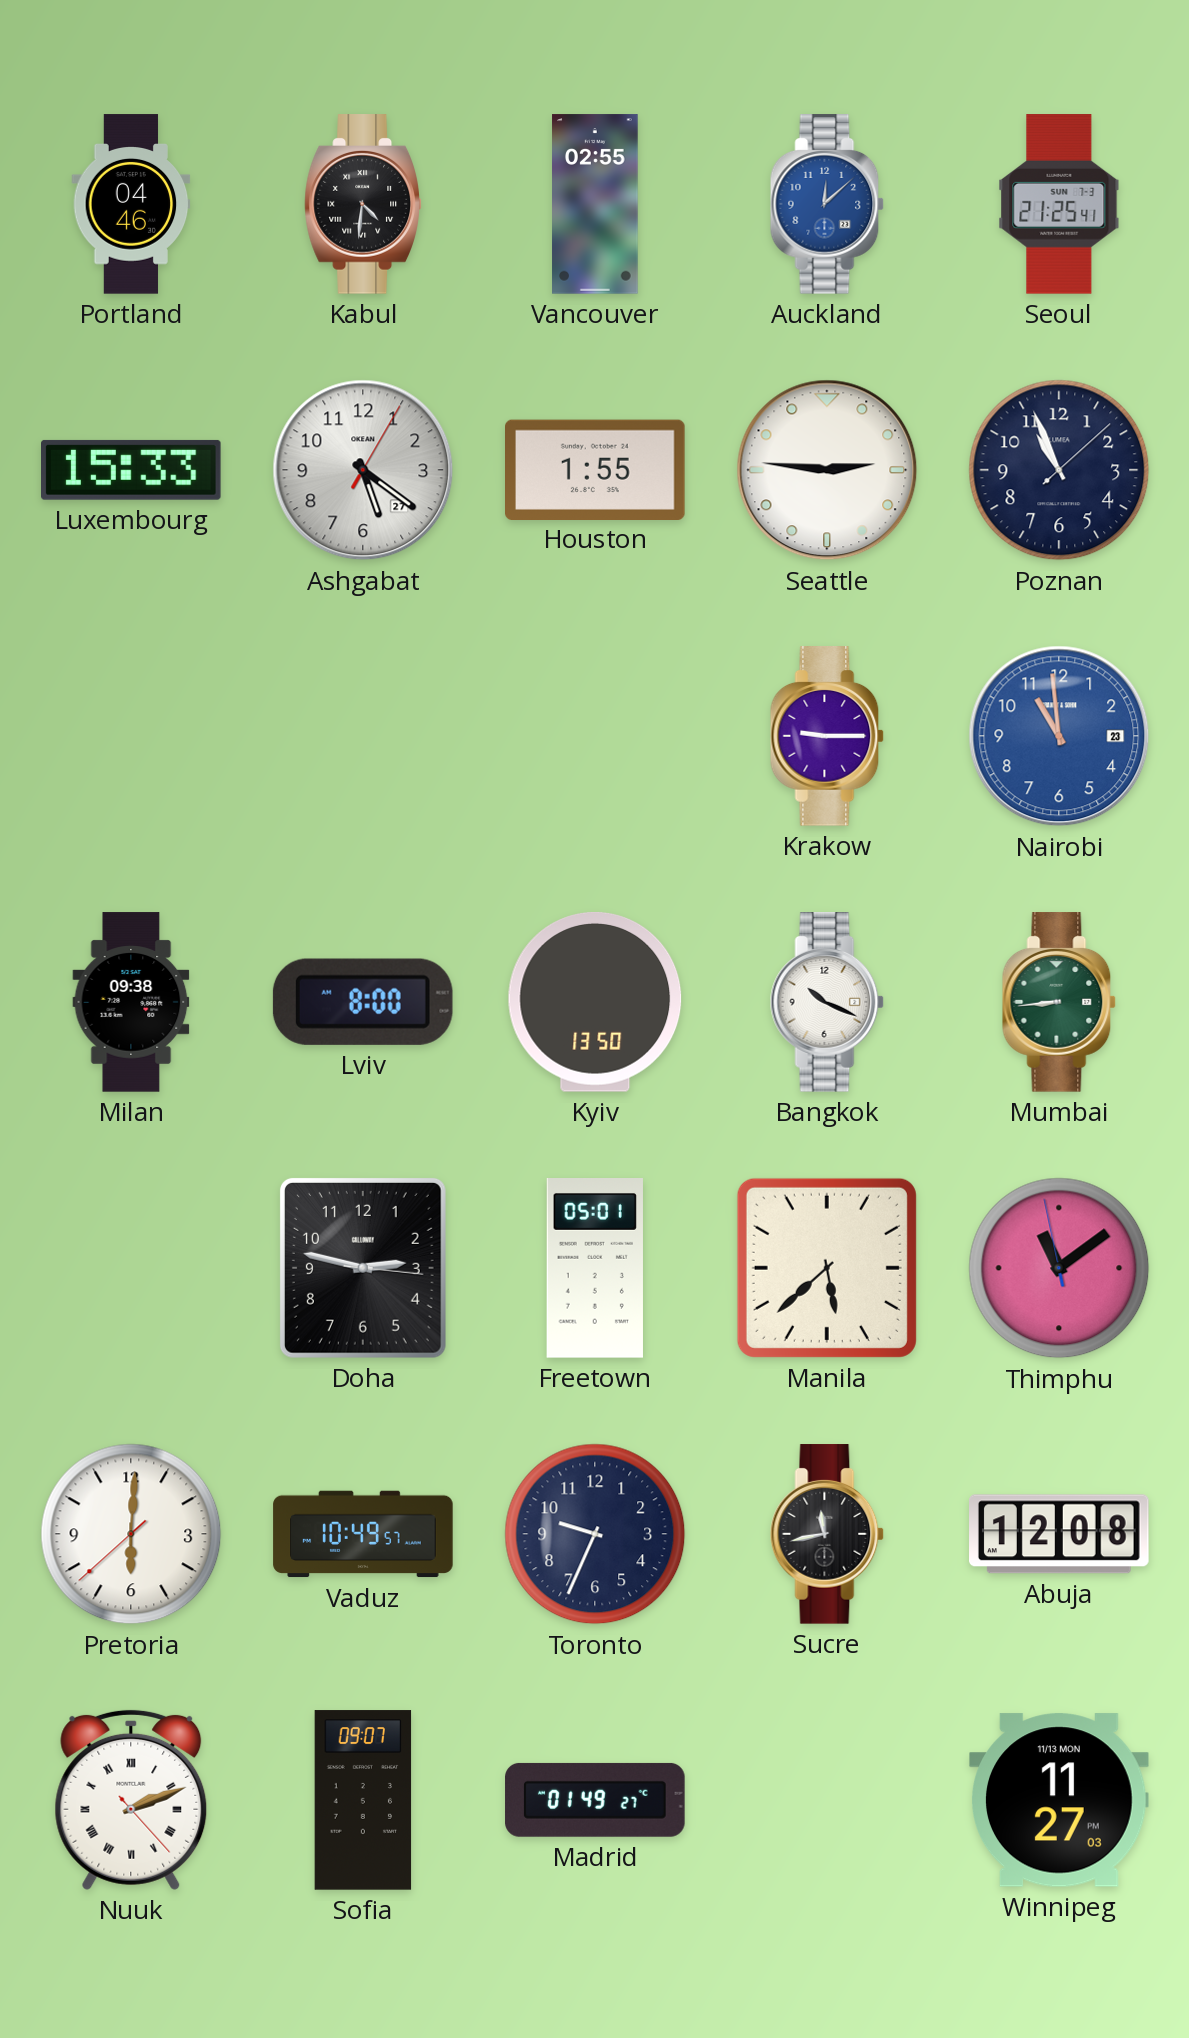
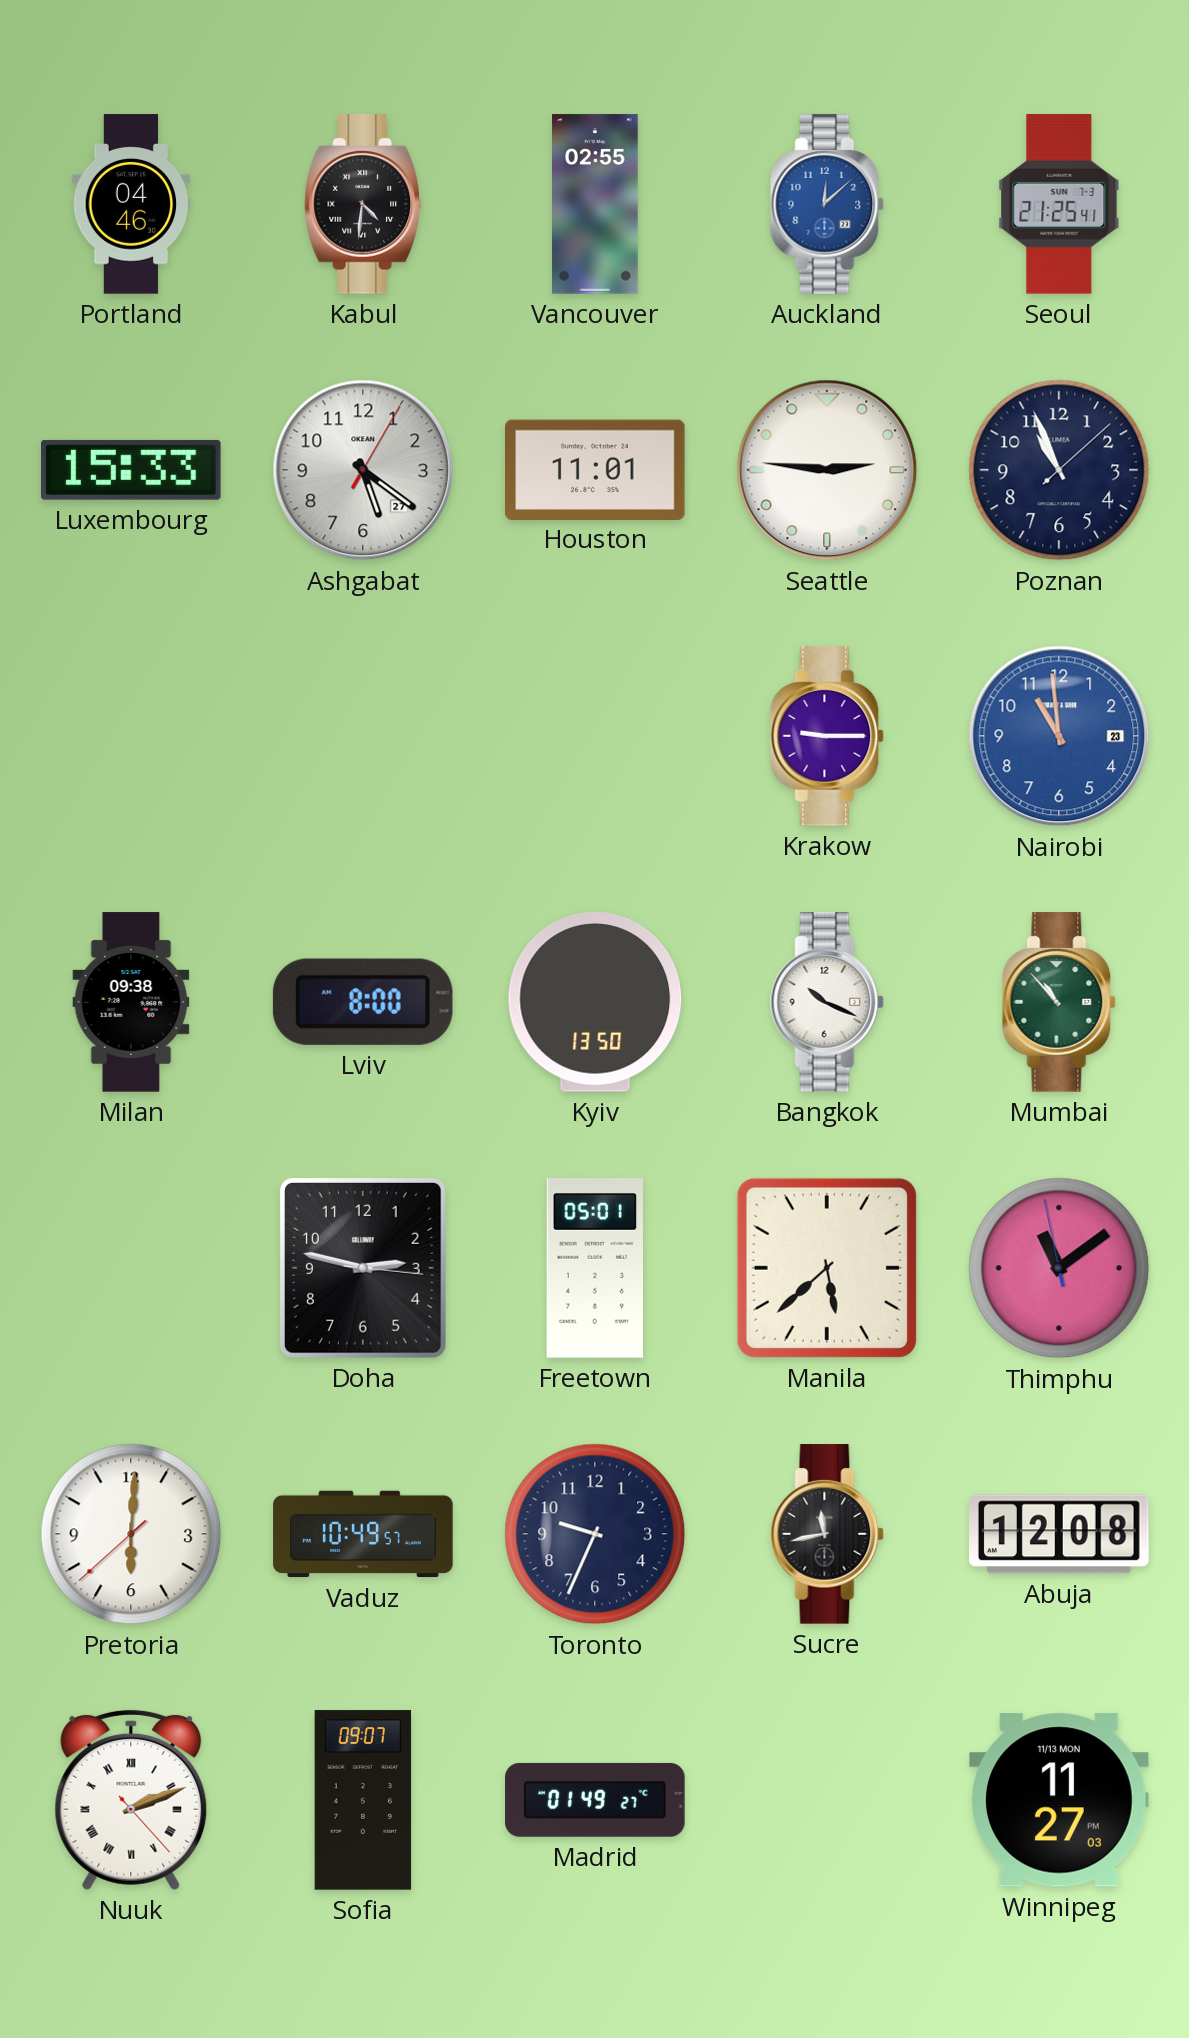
Houston: 1:55 -> 11:01 (596, 469)
Mumbai: 8:44 -> 10:53 (1059, 1002)
